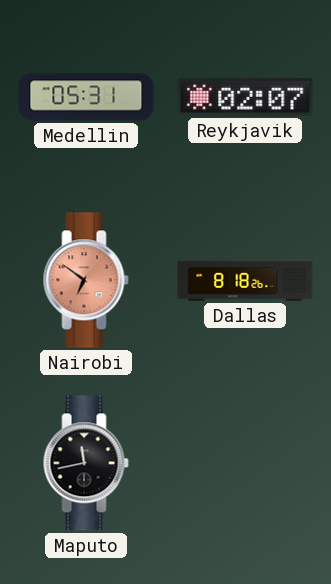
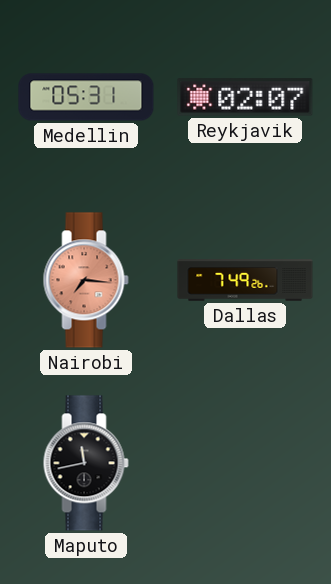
Nairobi: 6:51 -> 7:16 (86, 280)
Dallas: 8:18 -> 7:49 (245, 280)
